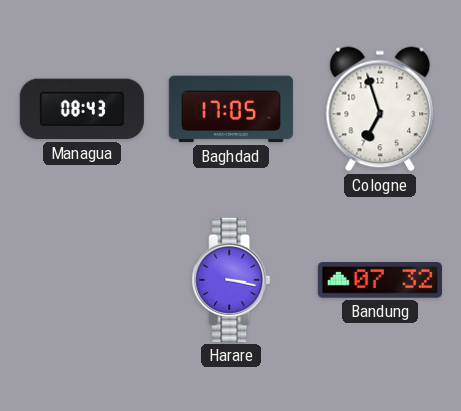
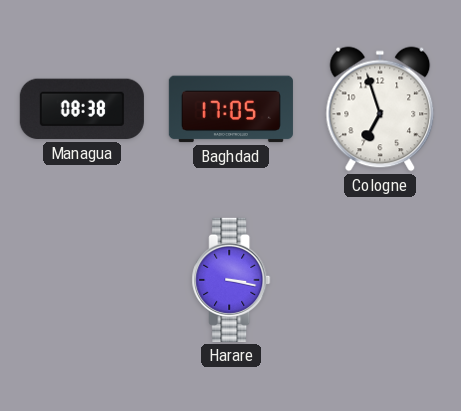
Managua: 08:43 -> 08:38 (82, 109)
Bandung: 07:32 -> none (380, 280)
